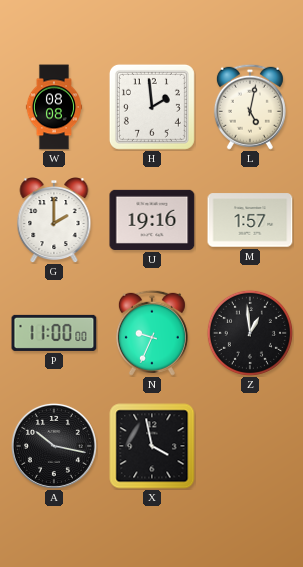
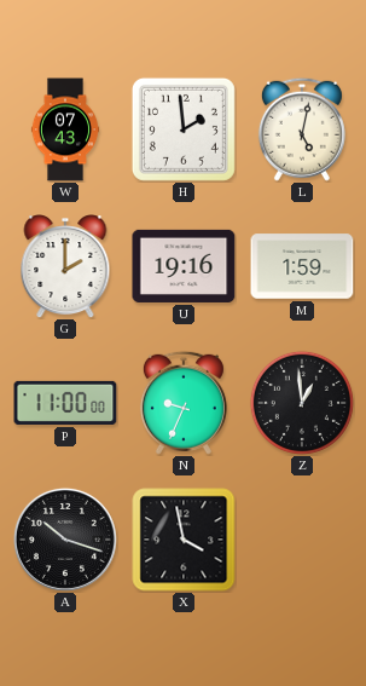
W: 08:08 -> 07:43 (64, 129)
M: 1:57 -> 1:59 (302, 266)
A: 10:17 -> 10:18 (65, 540)
